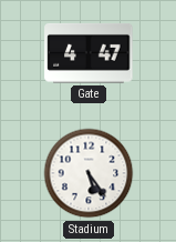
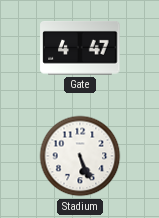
Stadium: 5:24 -> 5:26 (80, 156)
